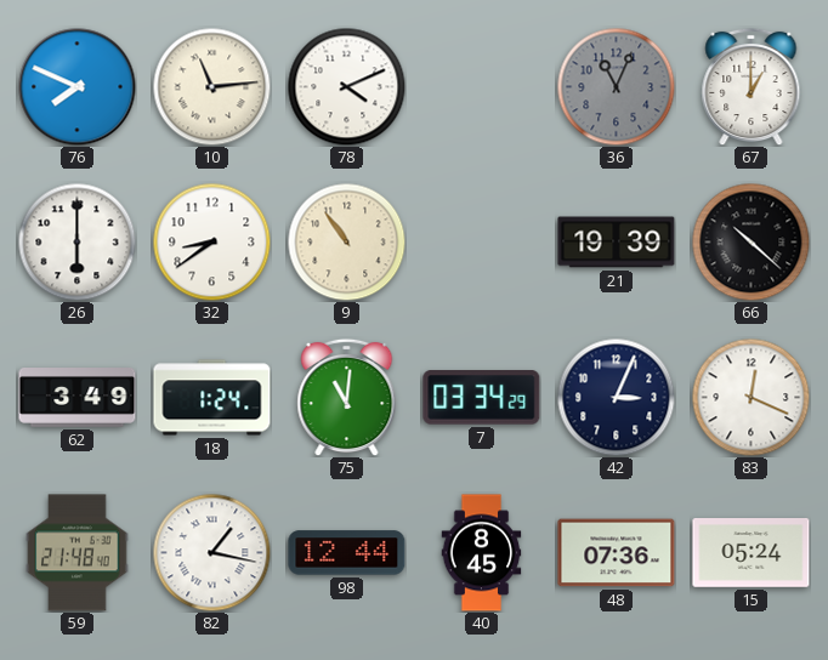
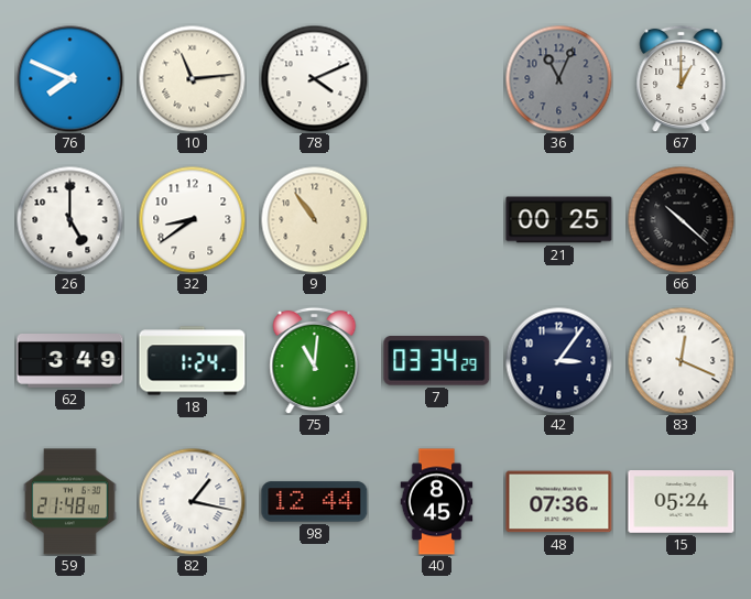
26: 6:00 -> 5:00 (69, 219)
21: 19:39 -> 00:25 (559, 220)
42: 3:04 -> 3:06 (558, 360)
